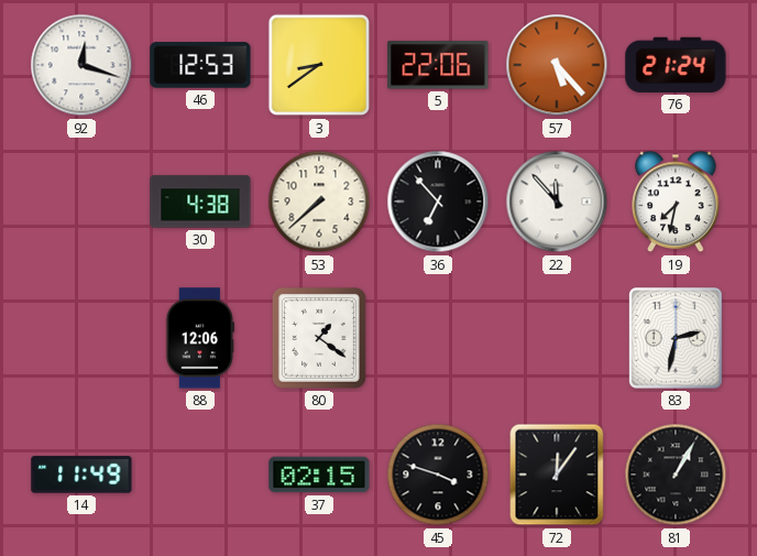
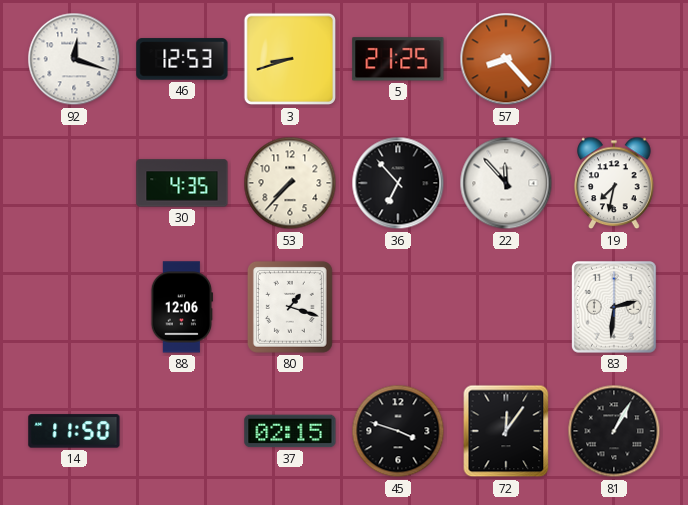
3: 8:39 -> 8:42 (290, 59)
5: 22:06 -> 21:25 (398, 59)
57: 5:23 -> 8:23 (506, 59)
76: 21:24 -> none (676, 65)
30: 4:38 -> 4:35 (182, 183)
53: 7:38 -> 7:37 (290, 183)
80: 1:21 -> 1:18 (290, 307)
83: 2:32 -> 2:31 (615, 308)
14: 11:49 -> 11:50 (74, 431)
